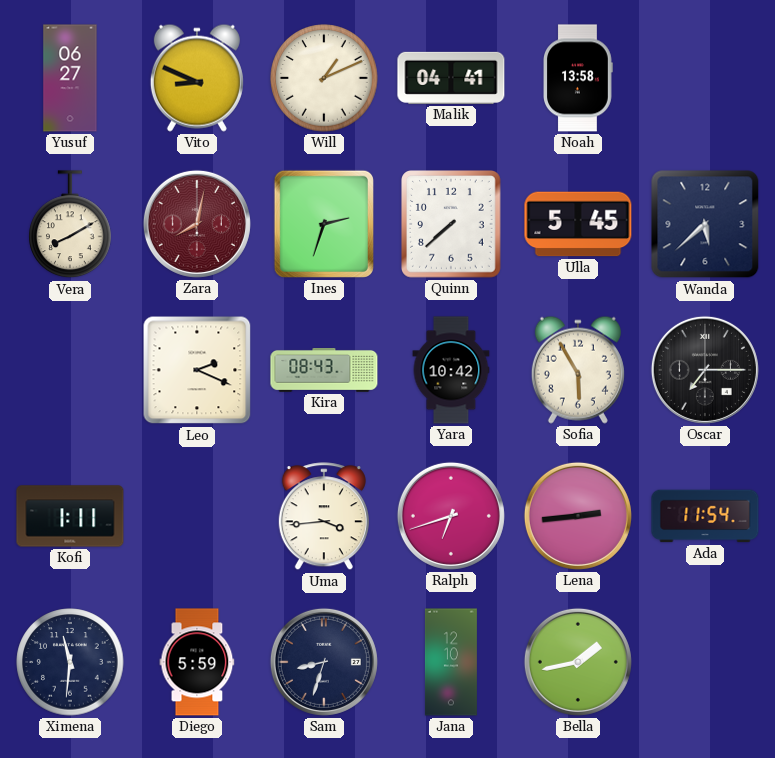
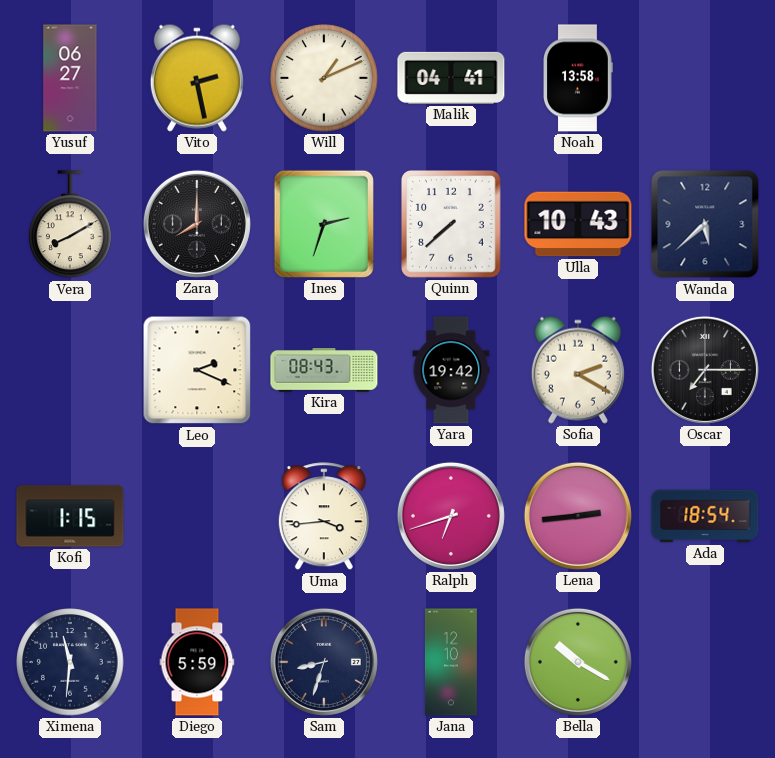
Vito: 8:49 -> 2:28 (197, 78)
Zara: 8:02 -> 8:00 (197, 224)
Zara dial: burgundy -> black (197, 224)
Ulla: 5:45 -> 10:43 (578, 224)
Yara: 10:42 -> 19:42 (451, 370)
Sofia: 5:55 -> 2:20 (578, 370)
Kofi: 1:11 -> 1:15 (70, 516)
Ada: 11:54 -> 18:54 (705, 516)
Bella: 1:43 -> 10:20 (578, 662)
